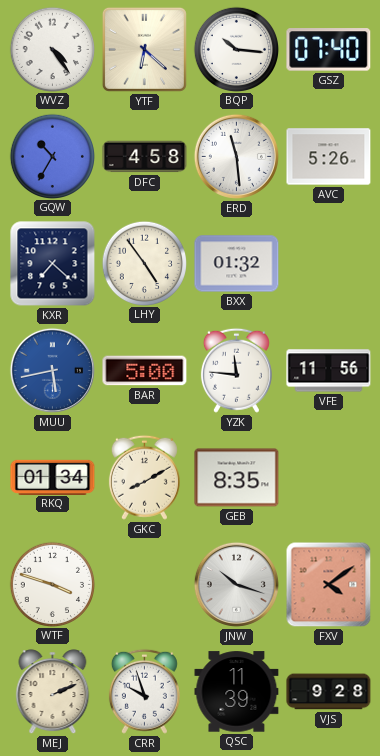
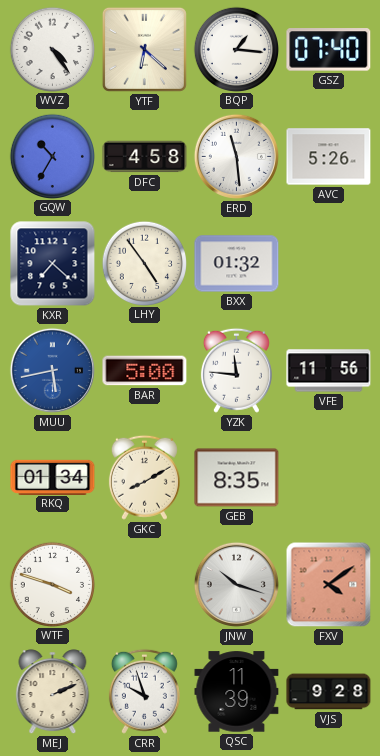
BQP: 10:16 -> 1:16 (236, 49)
